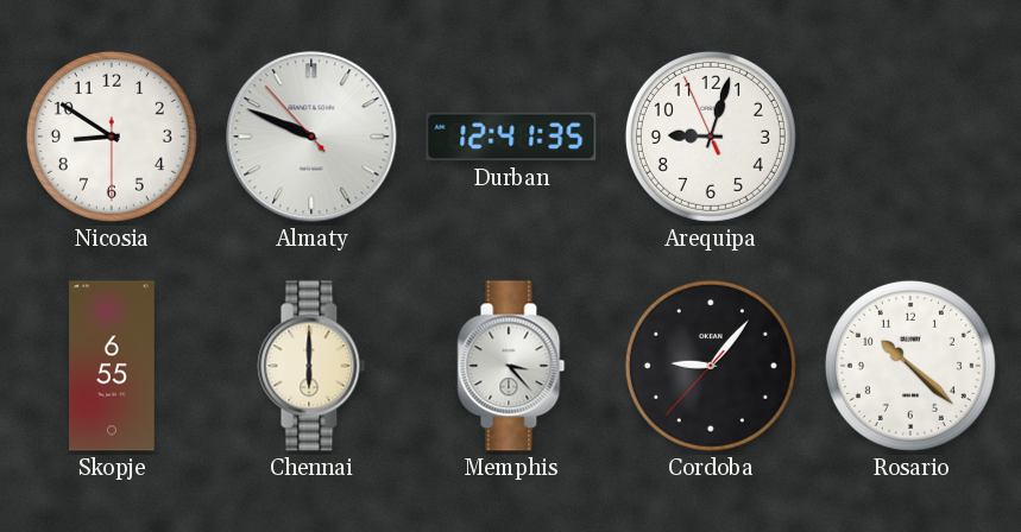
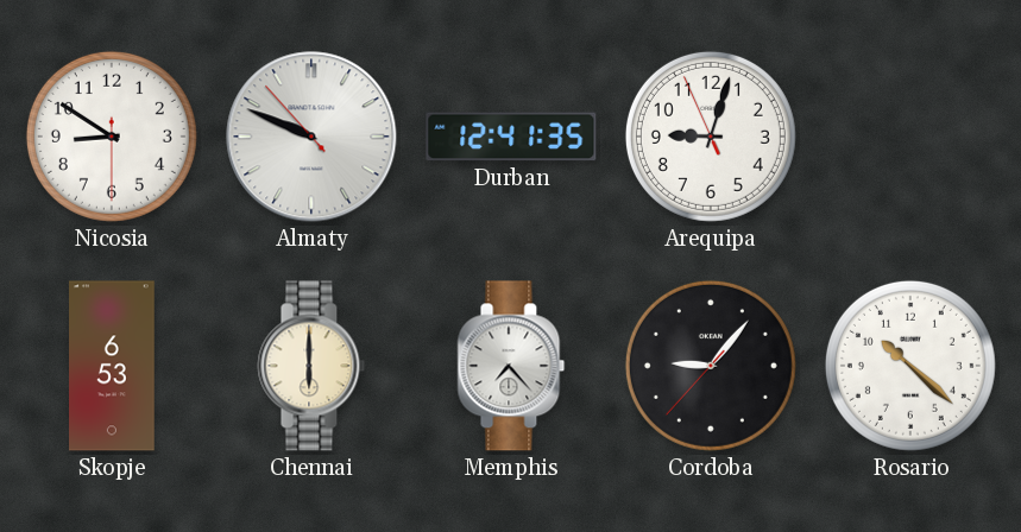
Skopje: 6:55 -> 6:53 (112, 366)
Memphis: 3:23 -> 7:23 (511, 366)
